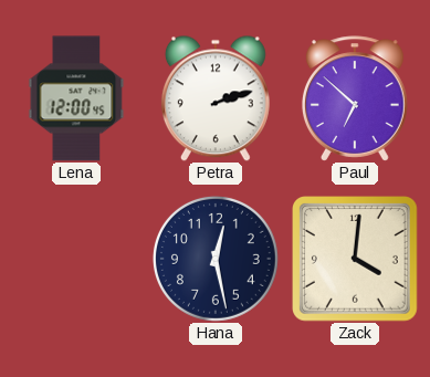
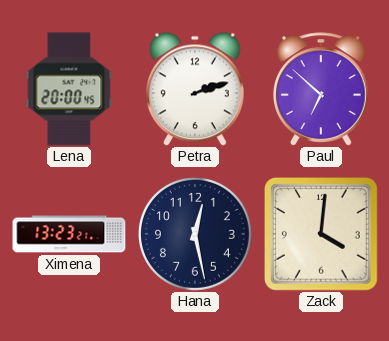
Lena: 12:00 -> 20:00 (69, 89)
Ximena: none -> 13:23 (69, 234)
